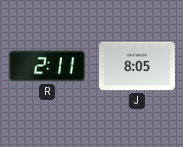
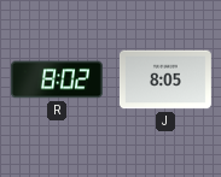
R: 2:11 -> 8:02 (57, 79)
